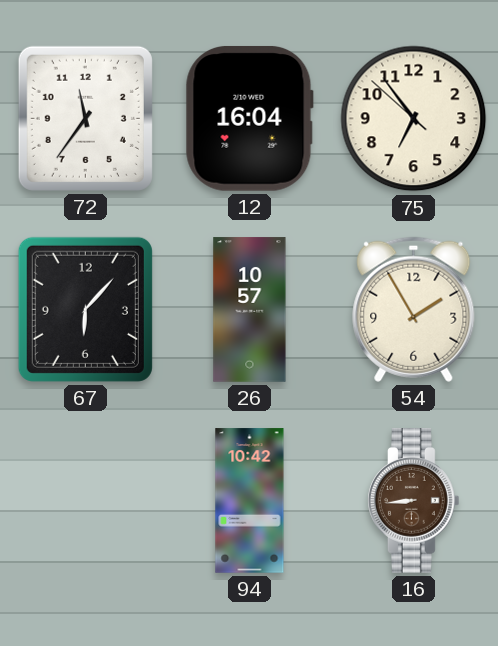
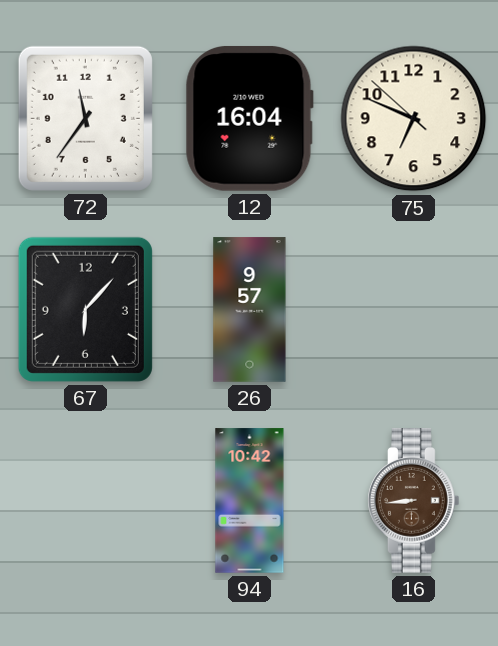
75: 6:53 -> 6:48 (414, 119)
26: 10:57 -> 9:57 (250, 310)
54: 1:55 -> none (414, 309)
